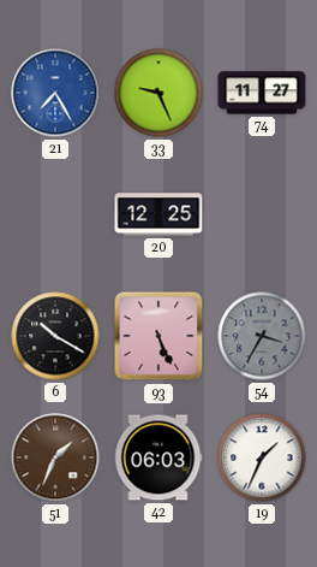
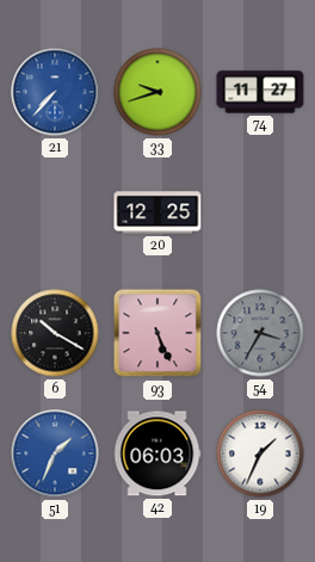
21: 7:25 -> 7:37 (55, 92)
33: 9:26 -> 9:42 (157, 92)
51 dial: brown -> blue (55, 453)
